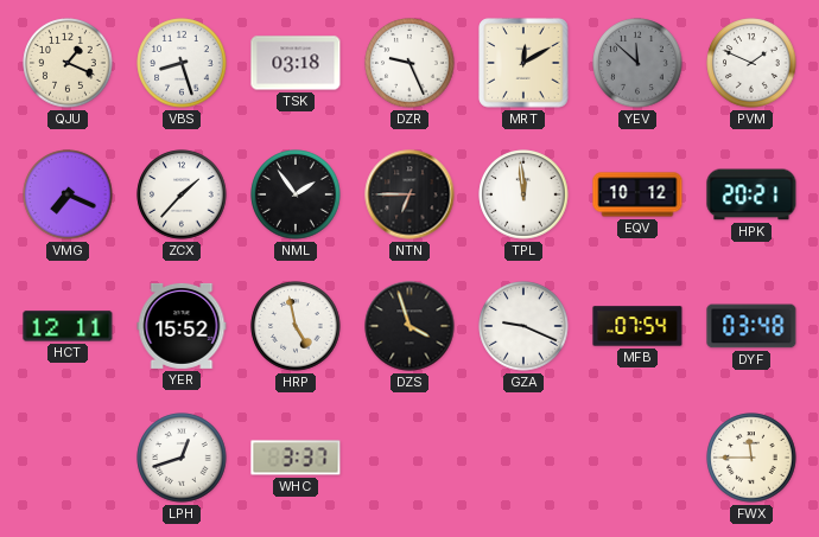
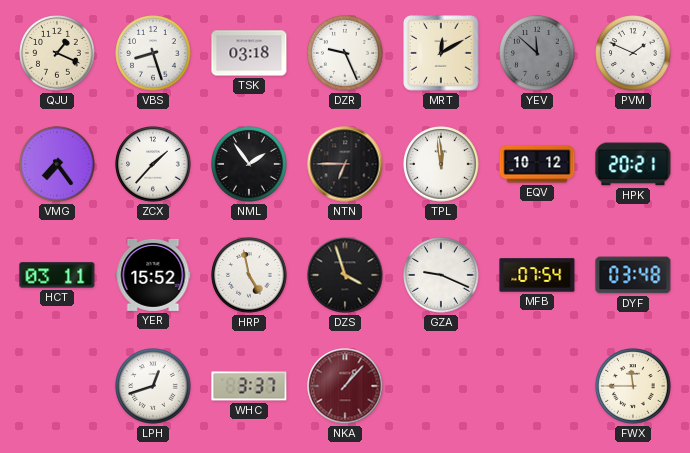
VMG: 7:19 -> 7:24 (57, 164)
HCT: 12:11 -> 03:11 (57, 275)
NKA: none -> 1:07 (345, 386)
